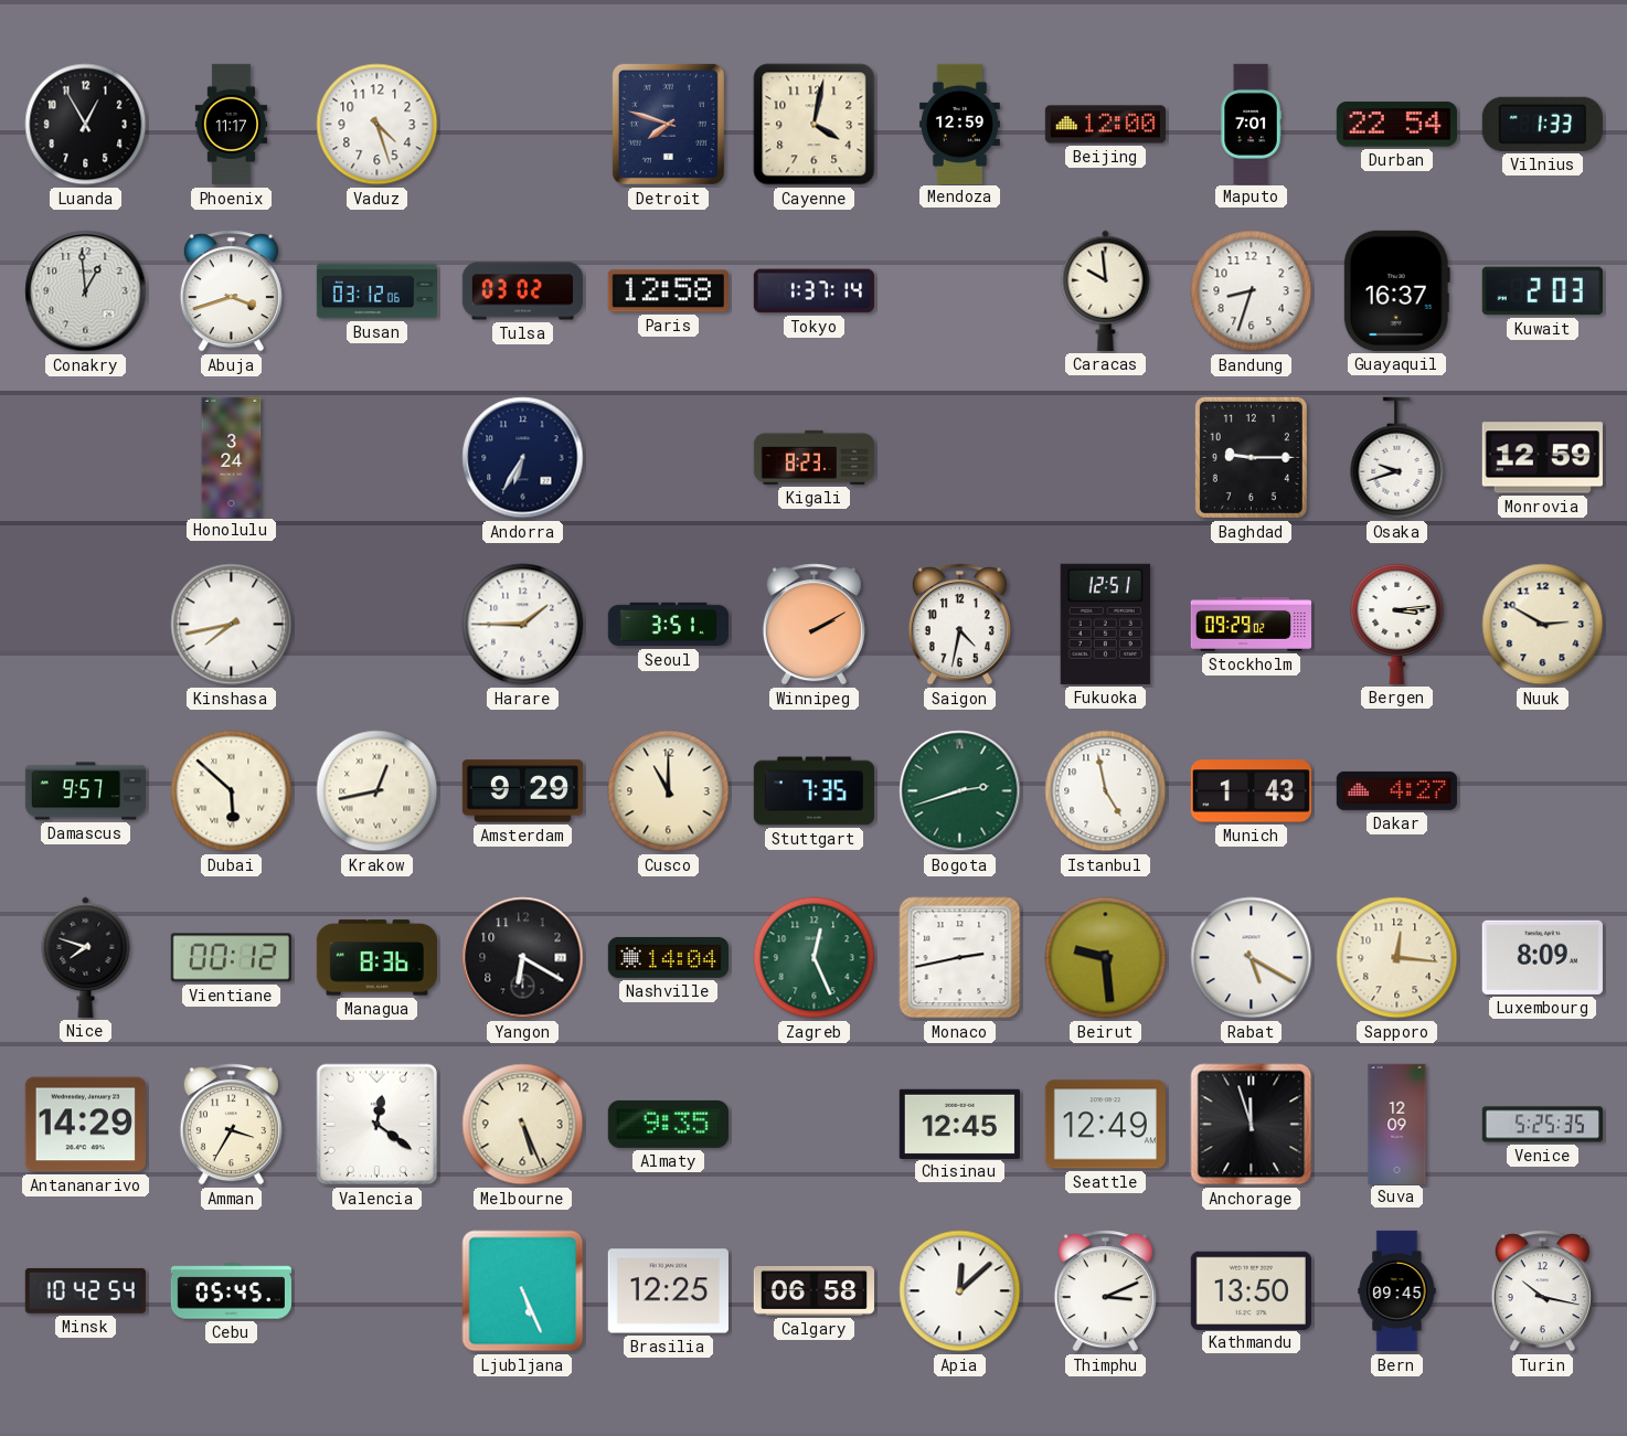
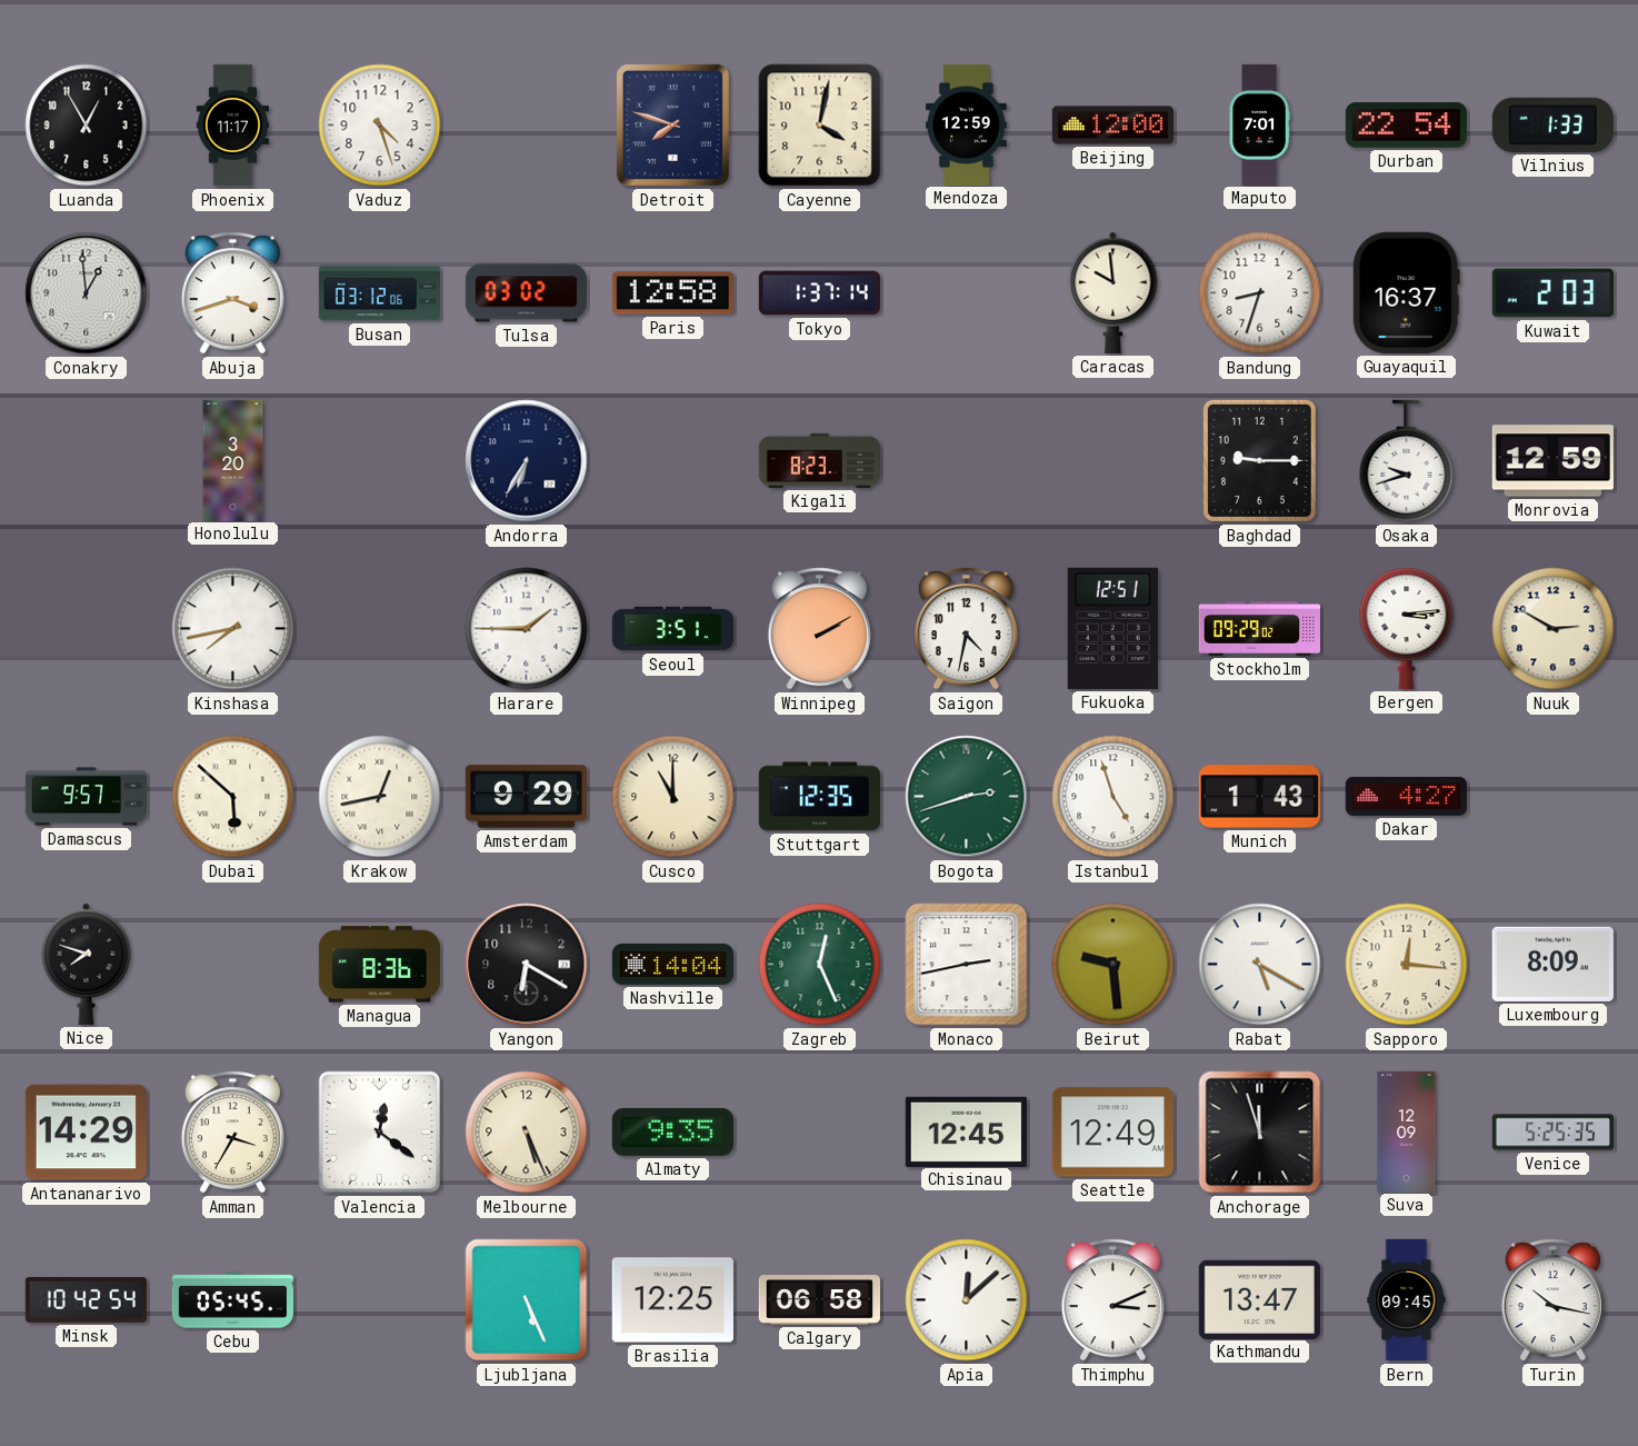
Honolulu: 3:24 -> 3:20 (233, 460)
Stuttgart: 7:35 -> 12:35 (819, 797)
Istanbul: 4:58 -> 4:57 (1113, 797)
Vientiane: 00:12 -> none (231, 958)
Kathmandu: 13:50 -> 13:47 (1259, 1299)
